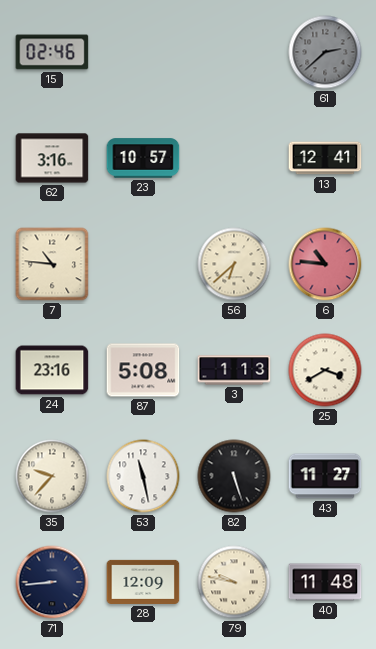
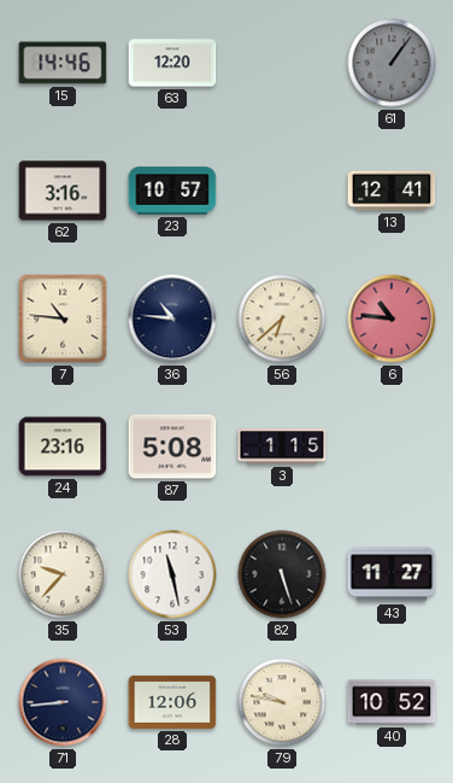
15: 02:46 -> 14:46 (63, 63)
63: none -> 12:20 (172, 63)
61: 2:38 -> 1:06 (392, 63)
36: none -> 10:46 (172, 319)
3: 1:13 -> 1:15 (282, 446)
25: 3:40 -> none (325, 370)
28: 12:09 -> 12:06 (172, 702)
40: 11:48 -> 10:52 (392, 702)
